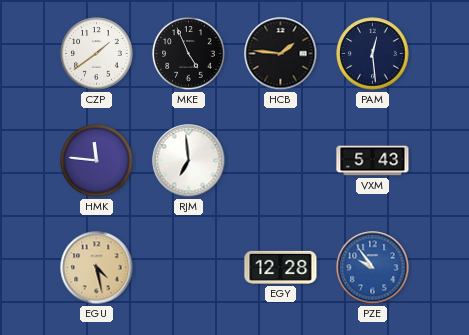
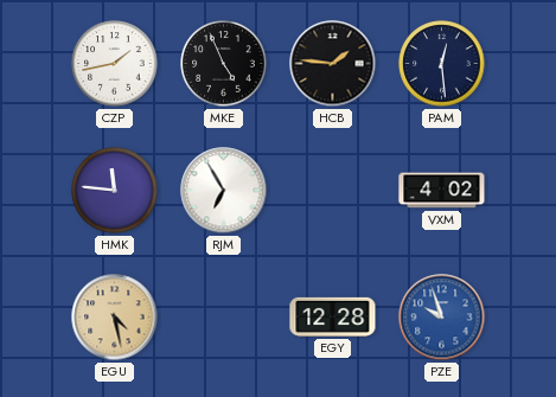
CZP: 1:39 -> 1:43 (115, 64)
RJM: 6:59 -> 6:55 (224, 191)
VXM: 5:43 -> 4:02 (442, 191)
PZE: 9:54 -> 9:57 (442, 318)
